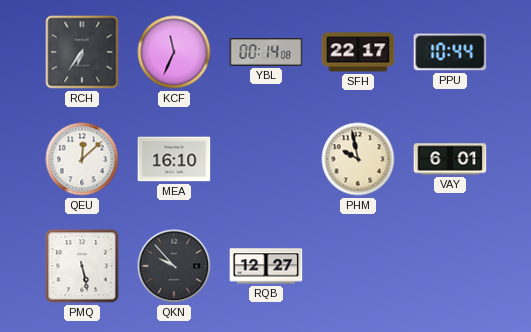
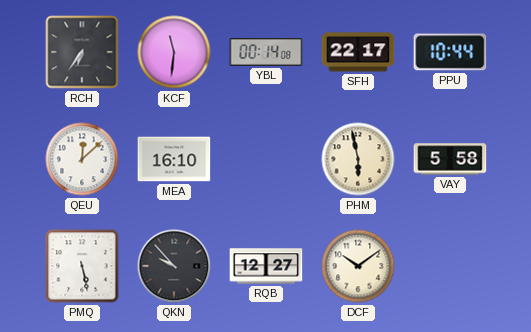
KCF: 11:34 -> 11:31 (174, 52)
PHM: 9:58 -> 5:58 (358, 159)
VAY: 6:01 -> 5:58 (450, 159)
DCF: none -> 10:09 (358, 266)
